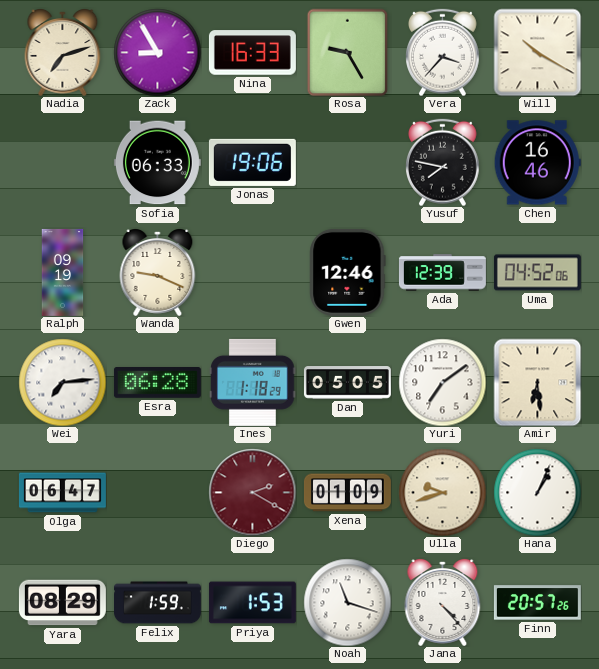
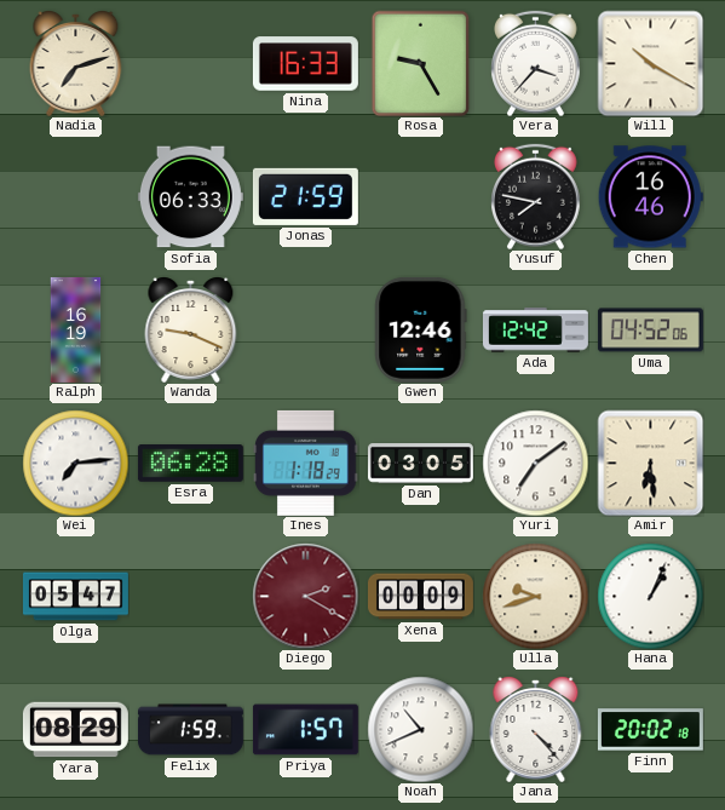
Zack: 8:55 -> none (157, 52)
Jonas: 19:06 -> 21:59 (305, 196)
Ralph: 09:19 -> 16:19 (76, 329)
Ada: 12:39 -> 12:42 (535, 331)
Dan: 05:05 -> 03:05 (420, 464)
Olga: 06:47 -> 05:47 (75, 597)
Xena: 01:09 -> 00:09 (420, 597)
Priya: 1:53 -> 1:57 (305, 730)
Noah: 11:18 -> 10:41 (420, 729)
Finn: 20:57 -> 20:02 (650, 730)
